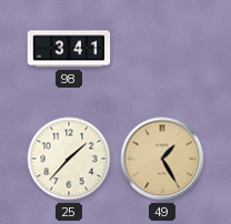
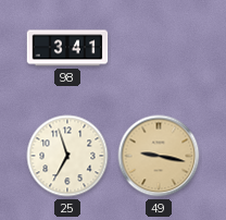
25: 1:37 -> 6:57 (67, 156)
49: 1:25 -> 9:17 (159, 156)
